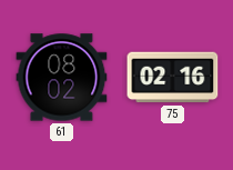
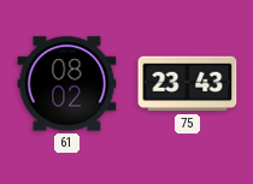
75: 02:16 -> 23:43 (188, 84)
